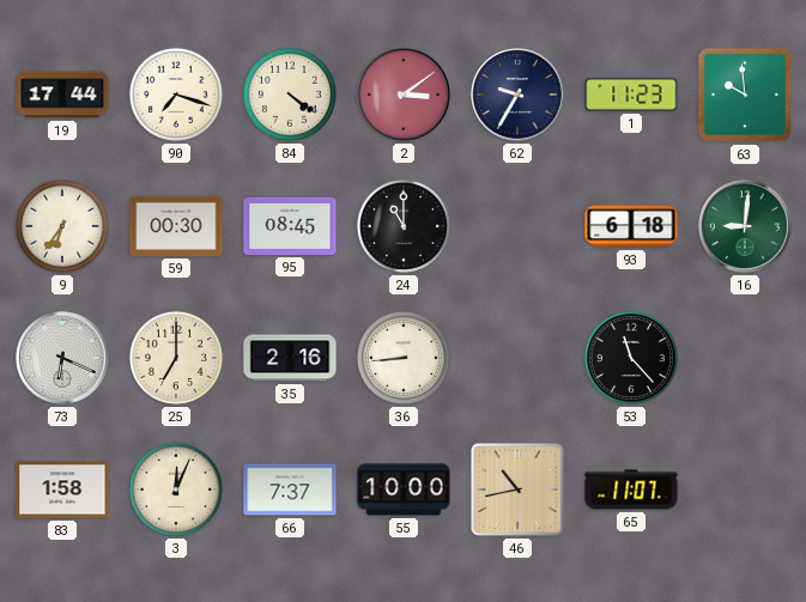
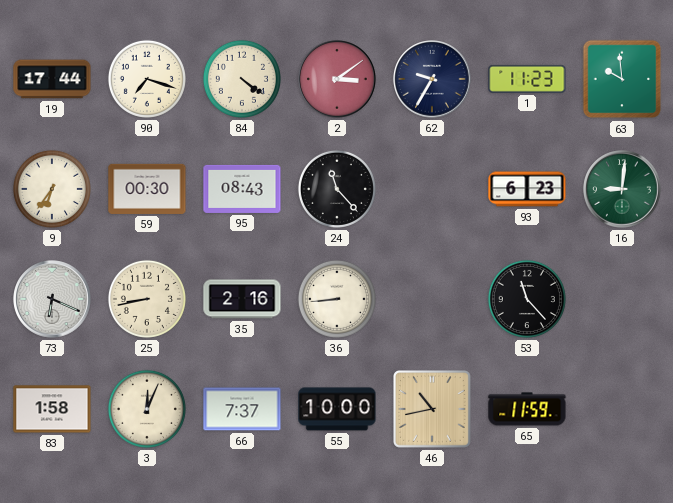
95: 08:45 -> 08:43 (242, 189)
24: 11:00 -> 11:23 (337, 189)
93: 6:18 -> 6:23 (527, 189)
25: 7:00 -> 8:43 (147, 299)
65: 11:07 -> 11:59 (527, 409)
